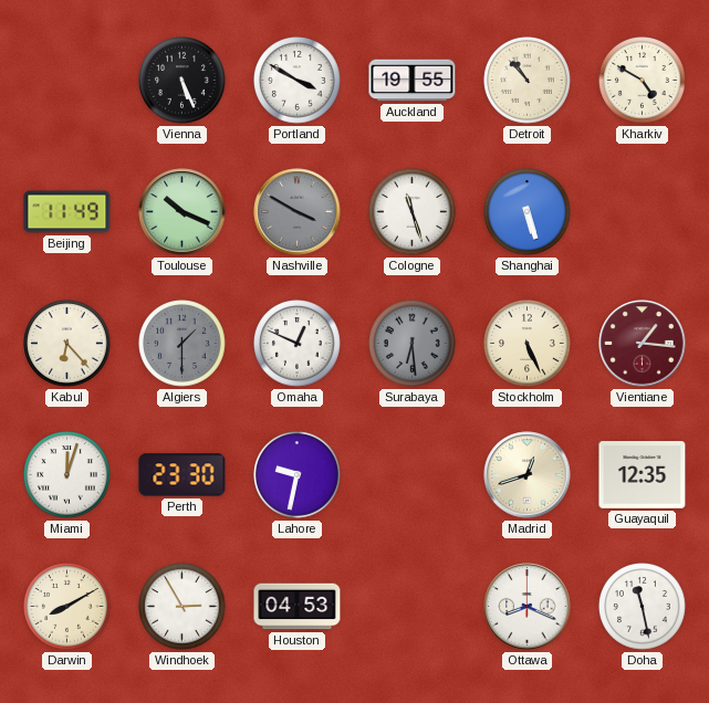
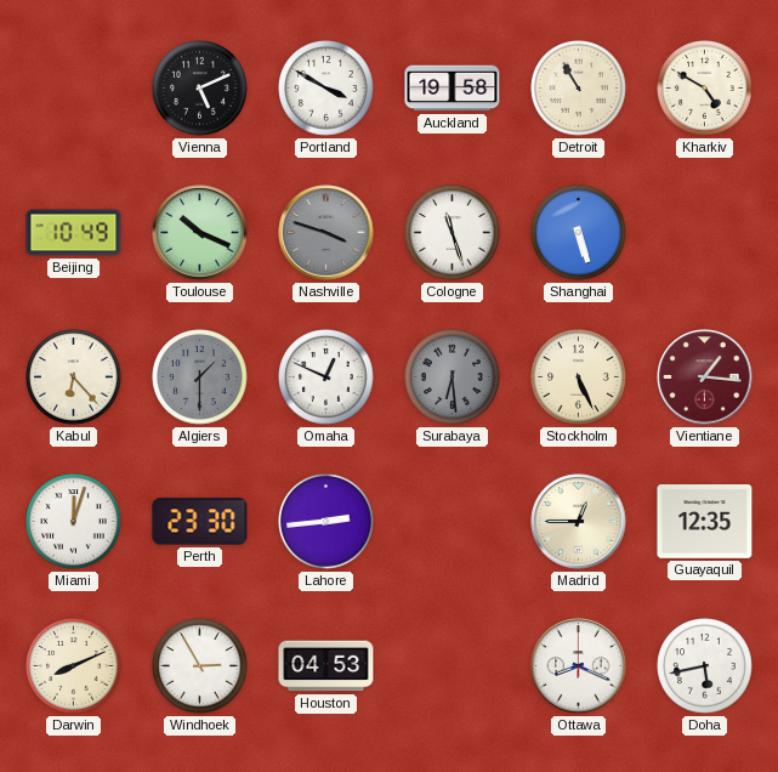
Vienna: 5:26 -> 5:11 (200, 89)
Auckland: 19:55 -> 19:58 (453, 89)
Detroit: 10:53 -> 10:55 (579, 89)
Beijing: 11:49 -> 10:49 (74, 233)
Nashville: 3:50 -> 3:48 (326, 233)
Lahore: 9:32 -> 2:44 (326, 522)
Madrid: 12:42 -> 12:45 (579, 522)
Darwin: 8:10 -> 8:11 (74, 666)
Doha: 11:28 -> 5:43 (705, 666)
